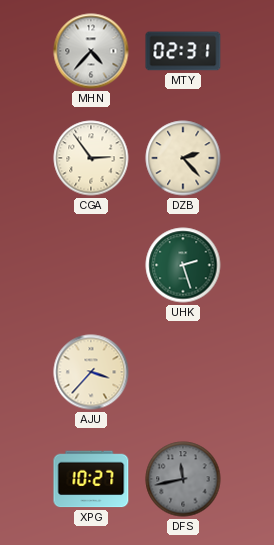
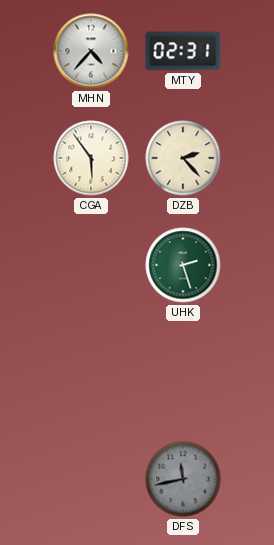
CGA: 2:54 -> 5:54 (91, 158)
AJU: 3:37 -> none (91, 372)
XPG: 10:27 -> none (91, 479)
